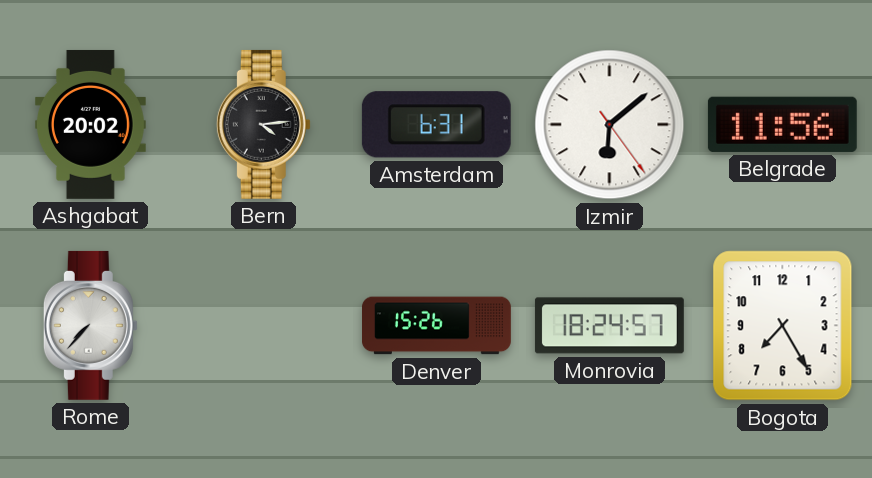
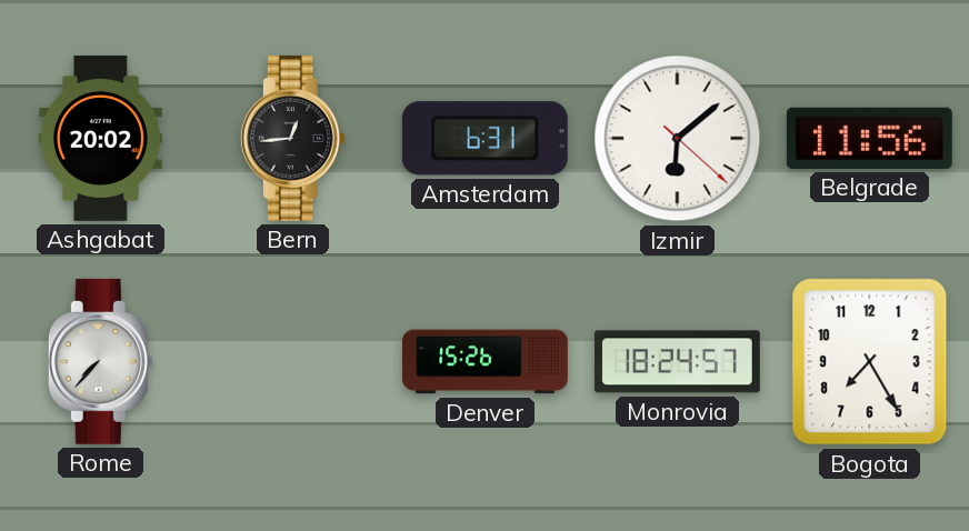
Bern: 4:14 -> 12:44 (292, 138)
Izmir: 6:08:24 -> 6:08:22 (678, 139)
